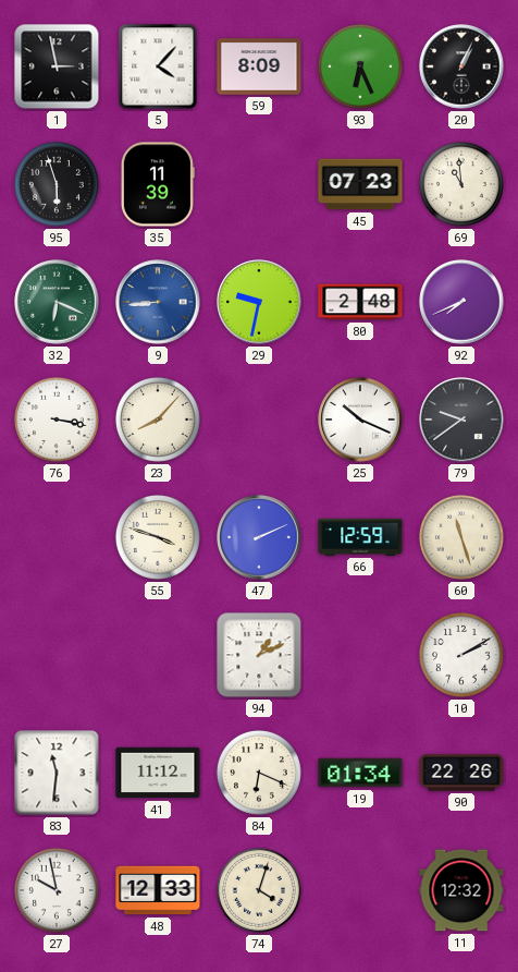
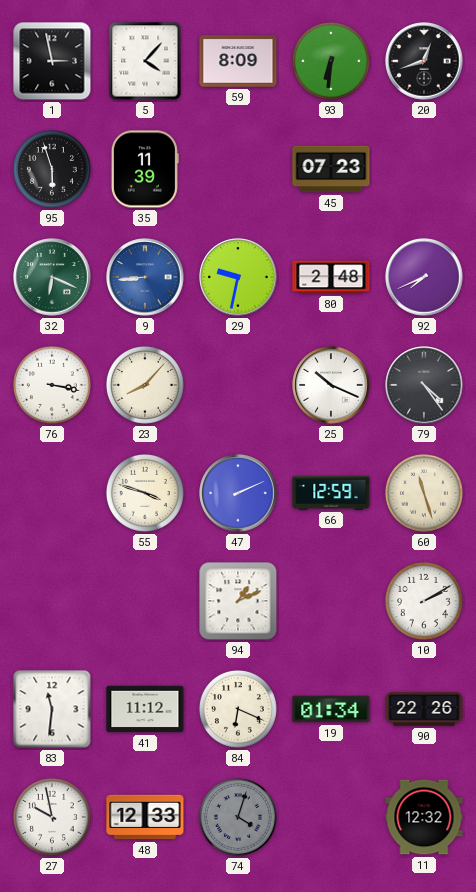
93: 6:26 -> 6:31 (331, 61)
20: 1:04 -> 12:42 (424, 61)
69: 10:59 -> none (461, 184)
79: 9:39 -> 4:24 (424, 385)
74 dial: cream -> grey (238, 817)
